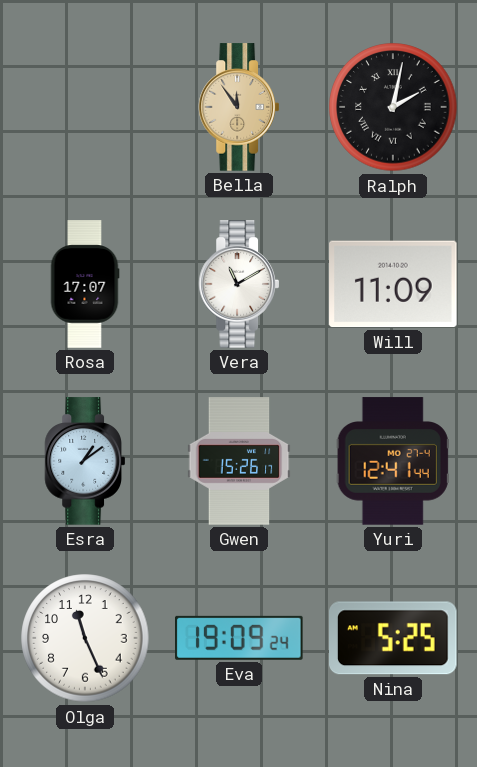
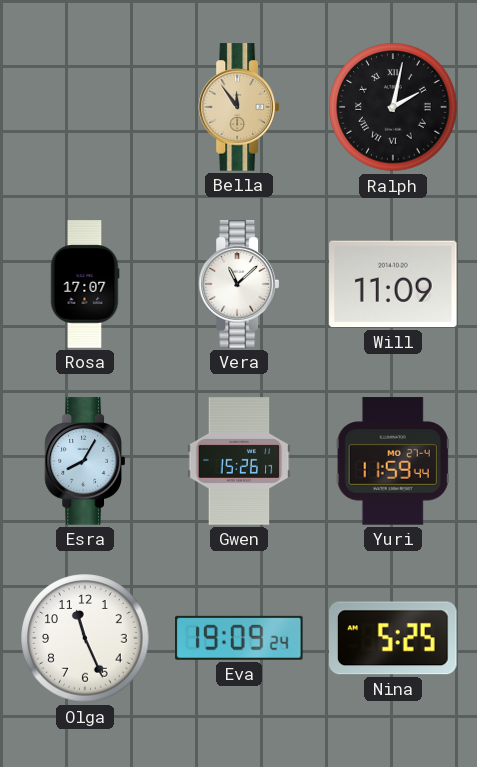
Vera: 11:10 -> 11:08 (238, 284)
Esra: 1:09 -> 8:05 (84, 461)
Yuri: 12:41 -> 11:59 (393, 461)
